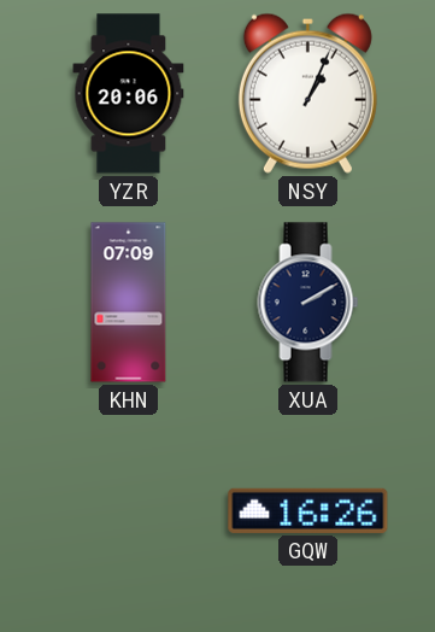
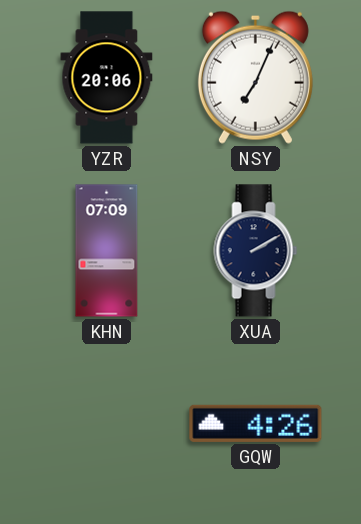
NSY: 1:04 -> 7:04 (255, 77)
GQW: 16:26 -> 4:26 (256, 423)
